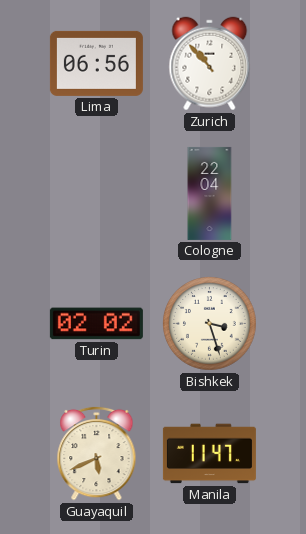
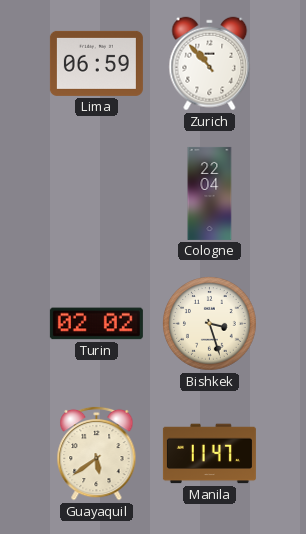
Lima: 06:56 -> 06:59 (96, 63)
Guayaquil: 5:41 -> 5:39 (97, 453)
